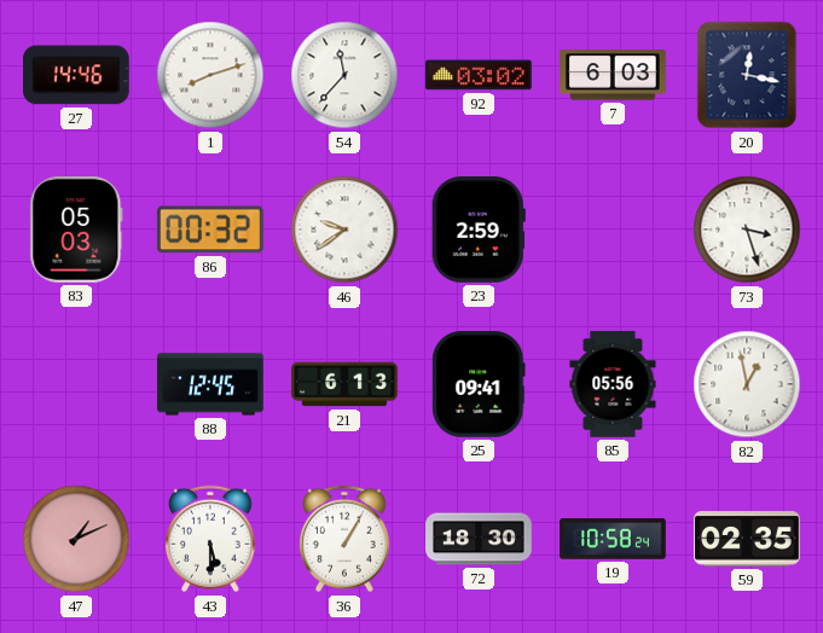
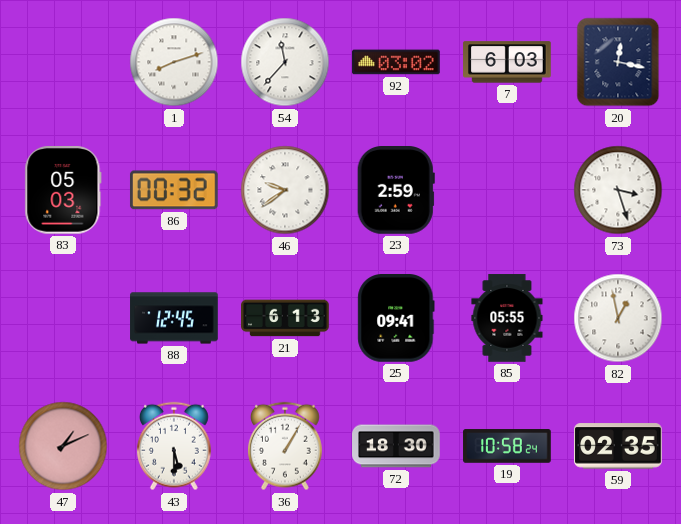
27: 14:46 -> none (77, 75)
85: 05:56 -> 05:55 (507, 318)
